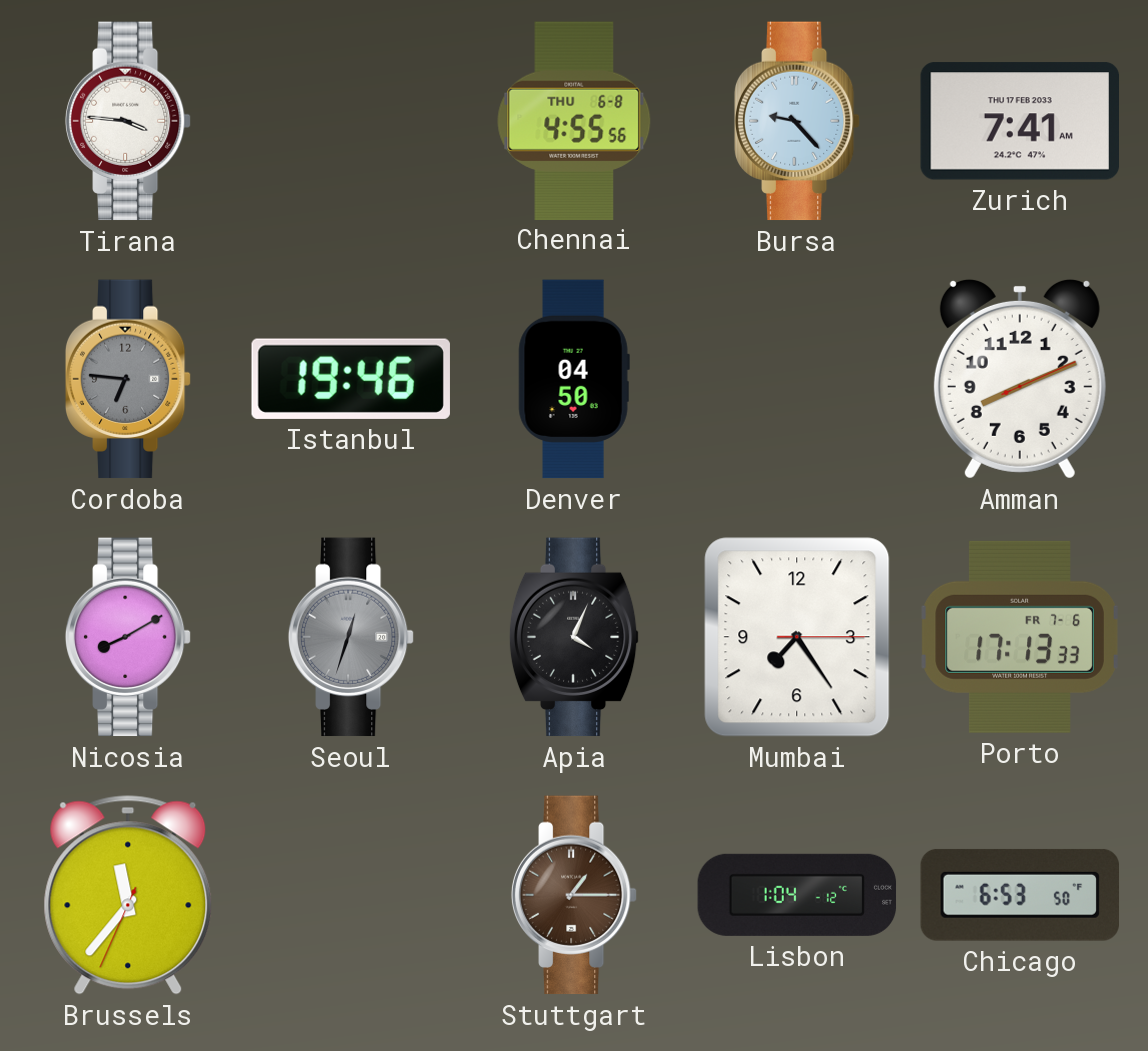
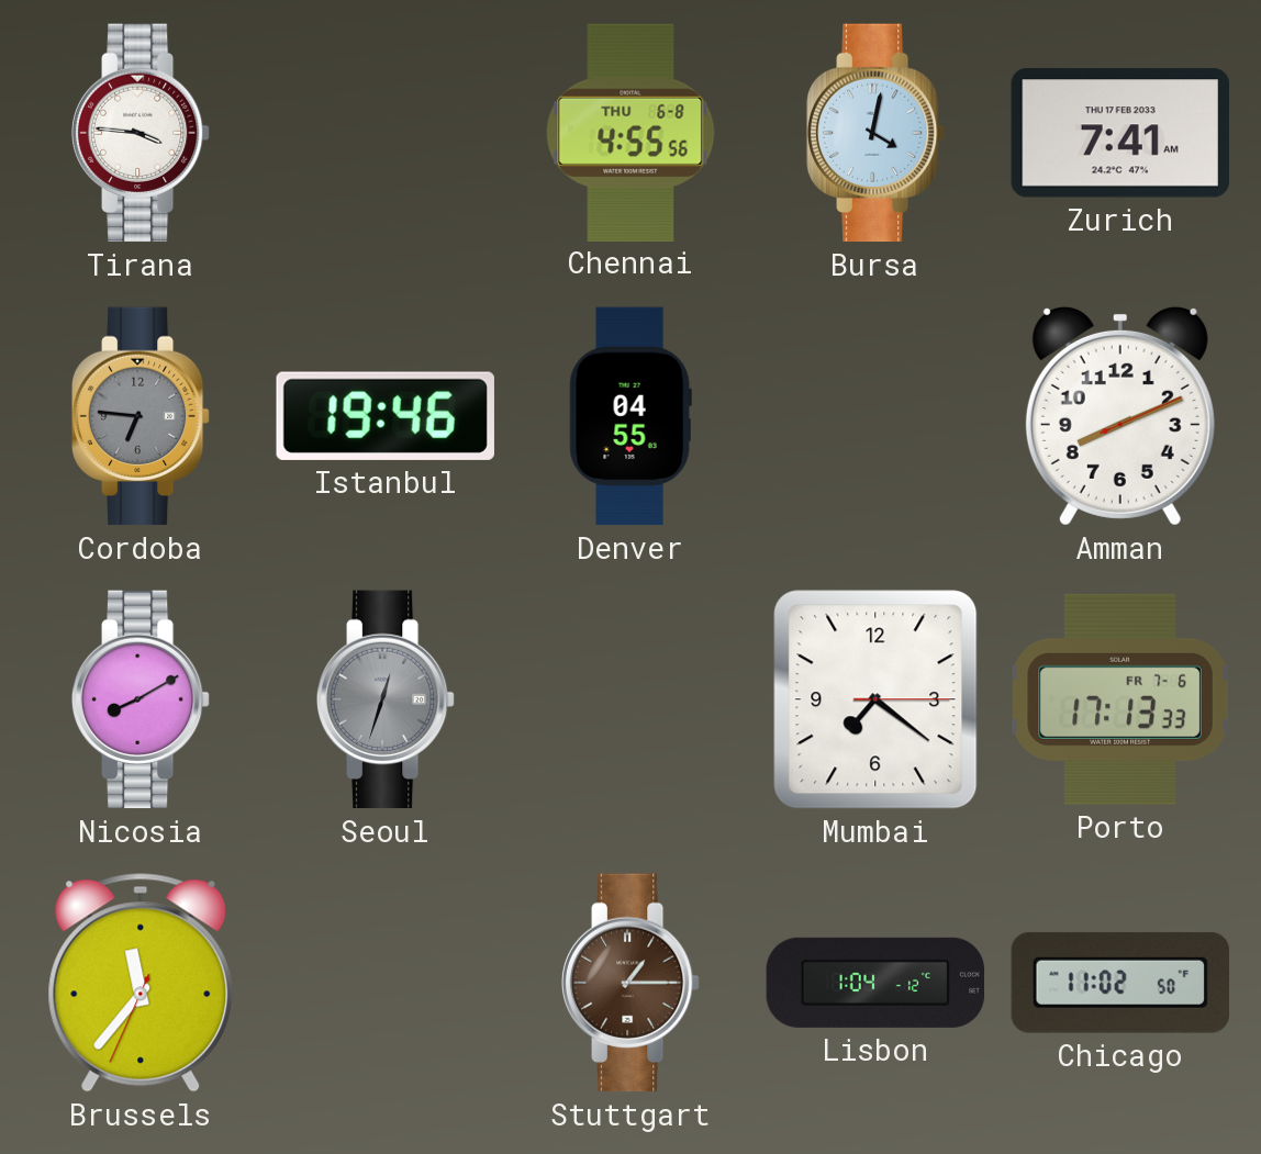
Bursa: 9:23 -> 4:02 (875, 133)
Denver: 04:50 -> 04:55 (630, 416)
Apia: 4:04 -> none (574, 637)
Mumbai: 7:24 -> 7:21 (875, 699)
Chicago: 6:53 -> 11:02 (1119, 983)
